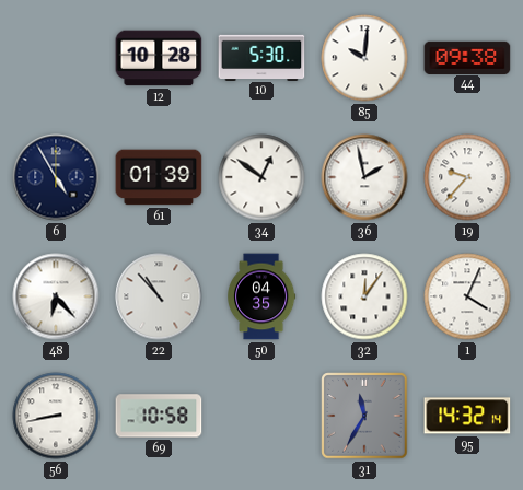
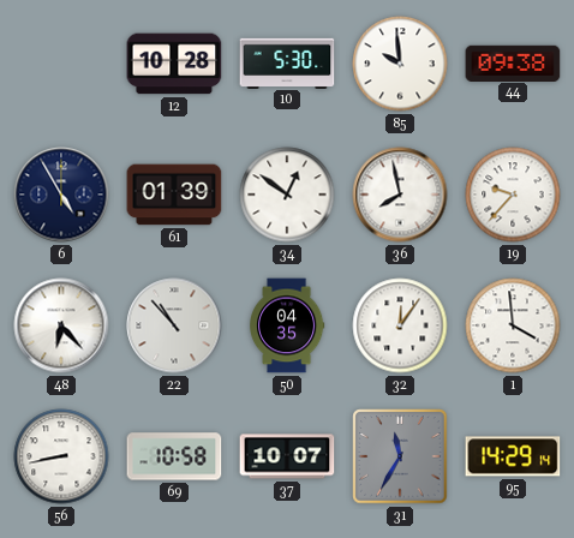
85: 10:01 -> 9:59 (400, 64)
36: 1:58 -> 7:58 (400, 195)
1: 4:04 -> 3:59 (513, 325)
37: none -> 10:07 (287, 456)
95: 14:32 -> 14:29 (513, 456)
